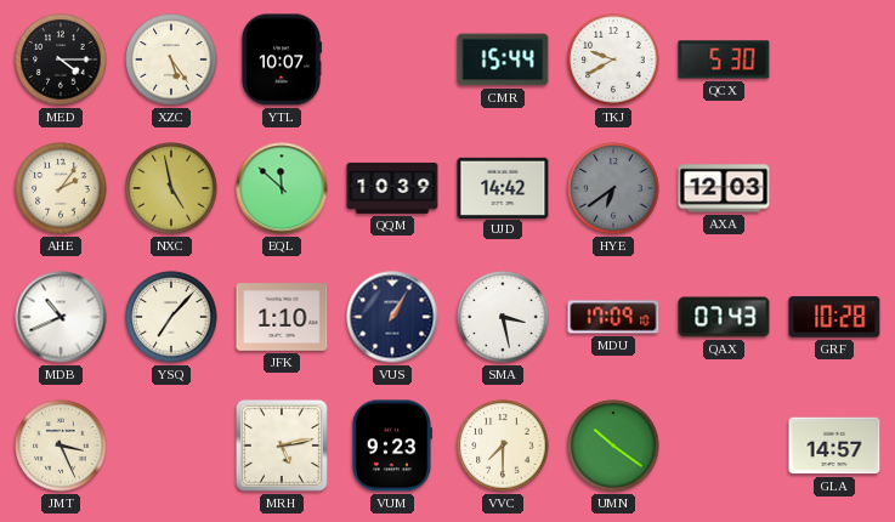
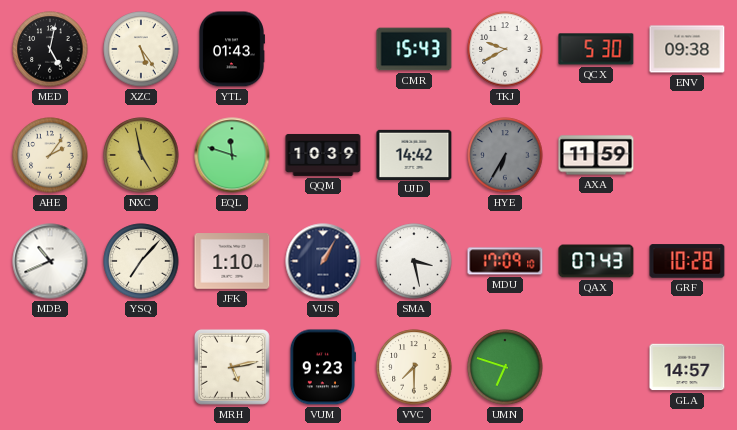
MED: 4:15 -> 5:02 (50, 49)
YTL: 10:07 -> 01:43 (231, 49)
CMR: 15:44 -> 15:43 (414, 49)
ENV: none -> 09:38 (687, 49)
EQL: 11:52 -> 11:48 (232, 155)
HYE: 6:39 -> 6:35 (505, 155)
AXA: 12:03 -> 11:59 (596, 155)
JMT: 3:26 -> none (61, 446)
UMN: 10:21 -> 6:48 (505, 367)
